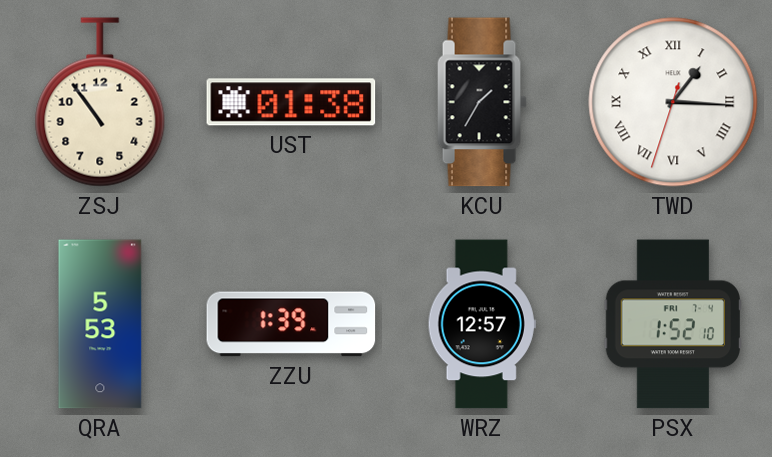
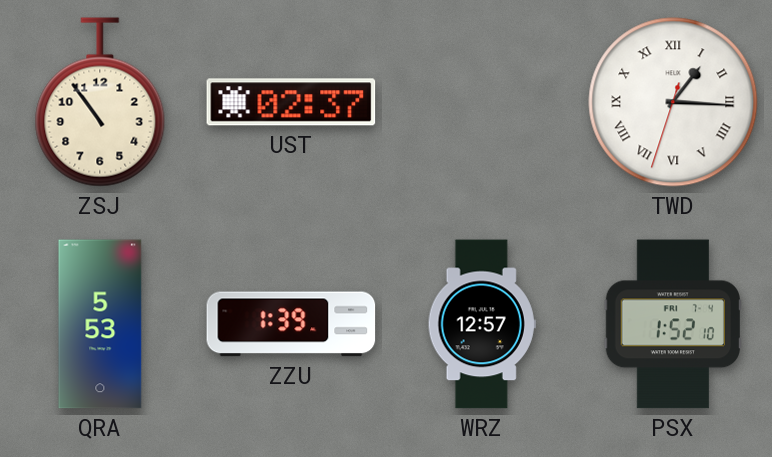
UST: 01:38 -> 02:37 (291, 102)
KCU: 1:35 -> none (482, 102)
